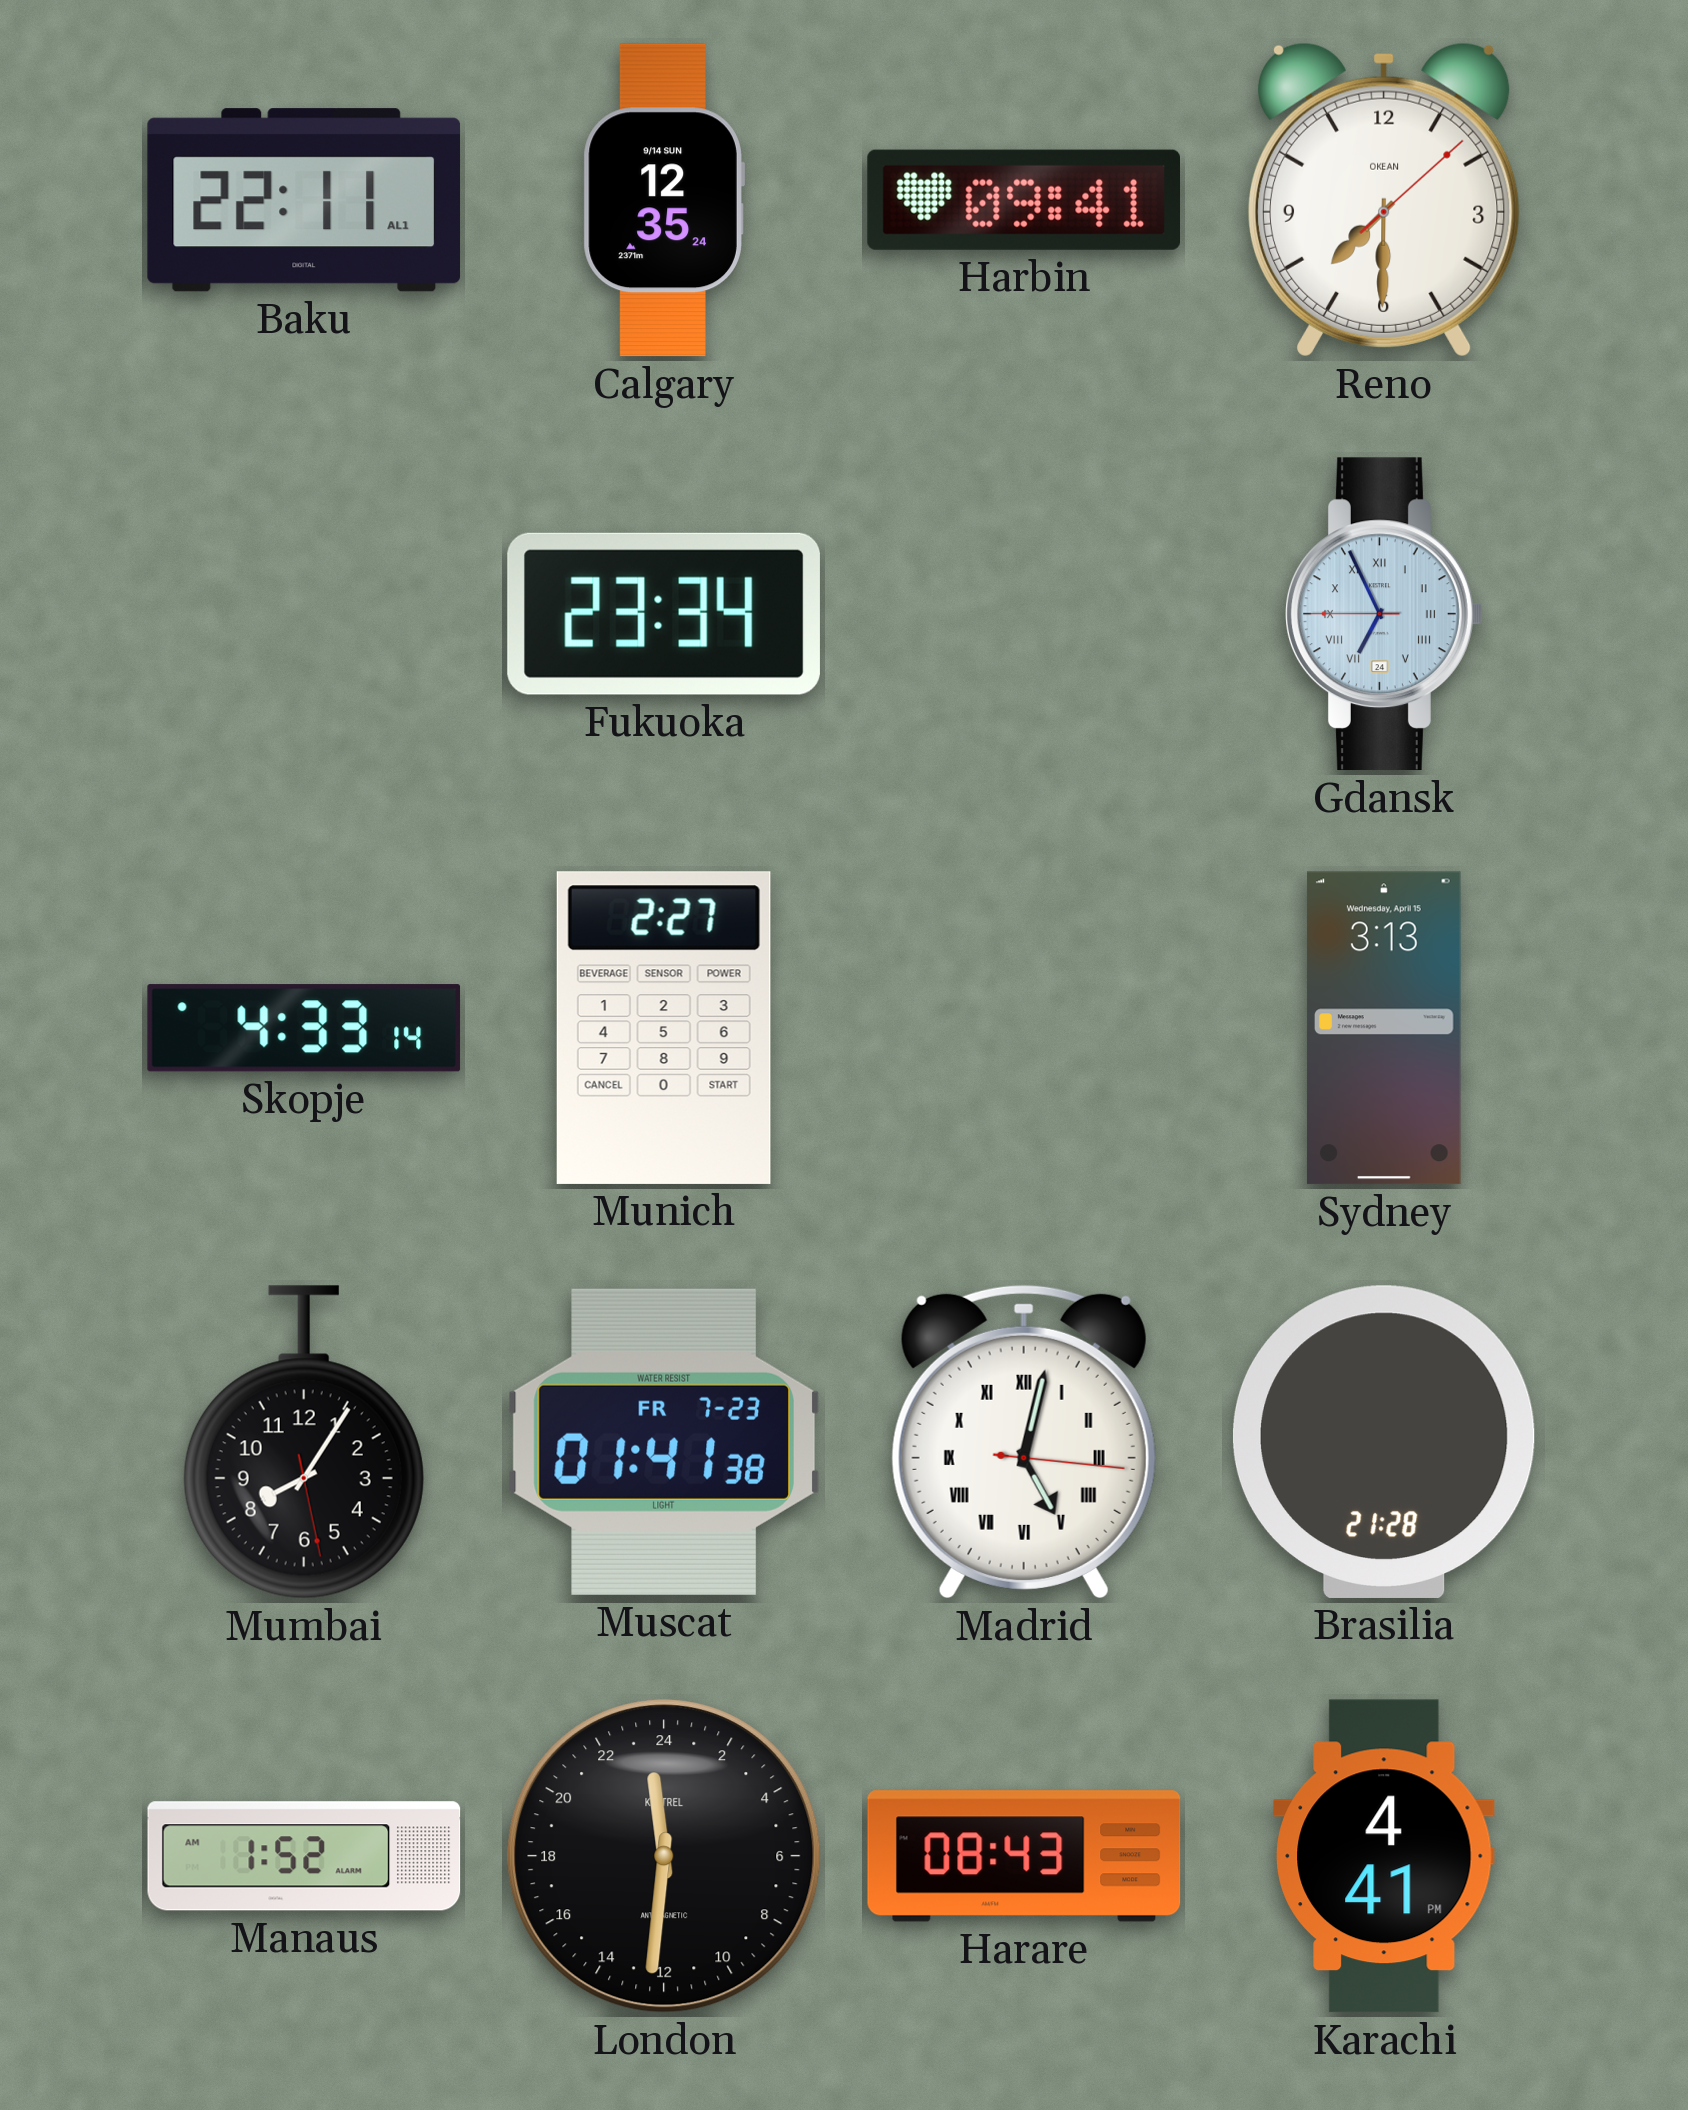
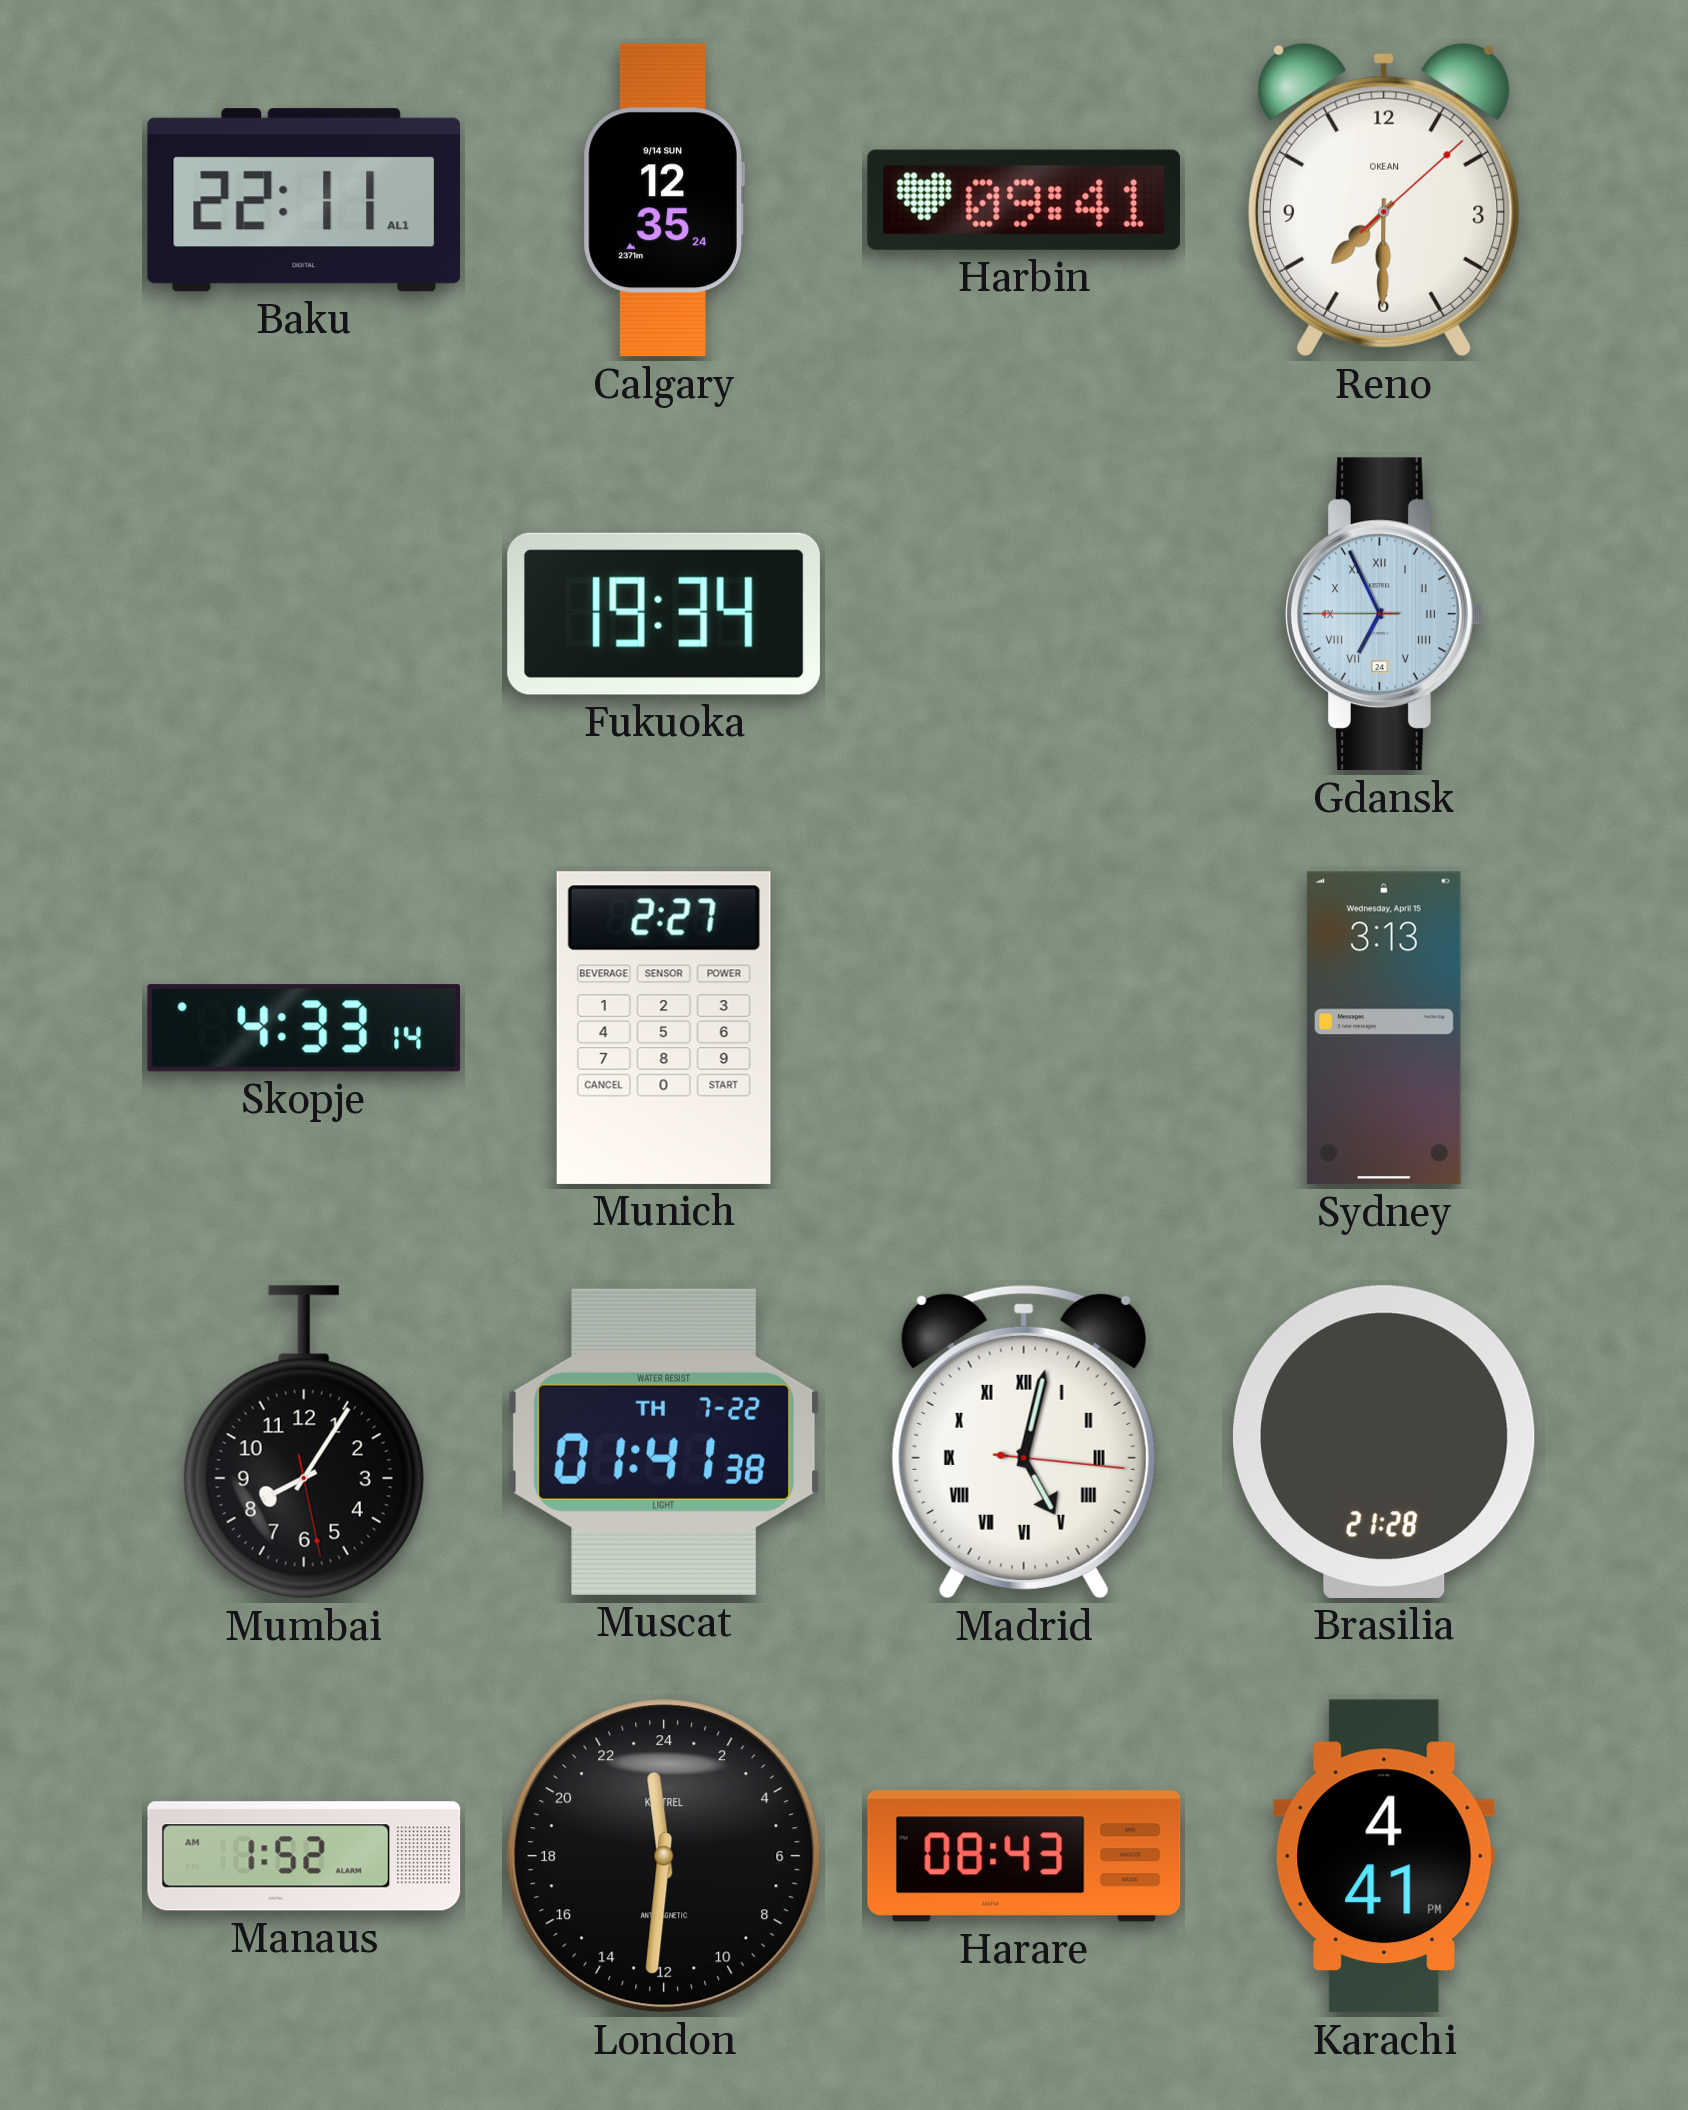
Fukuoka: 23:34 -> 19:34 (664, 614)
Muscat date: FR 7-23 -> TH 7-22 (664, 1442)
